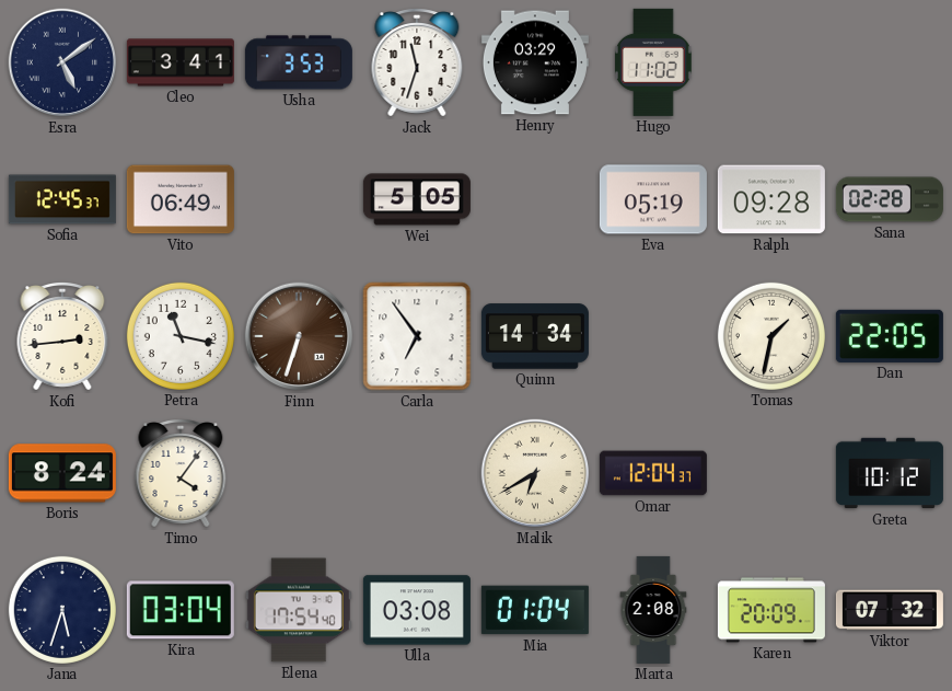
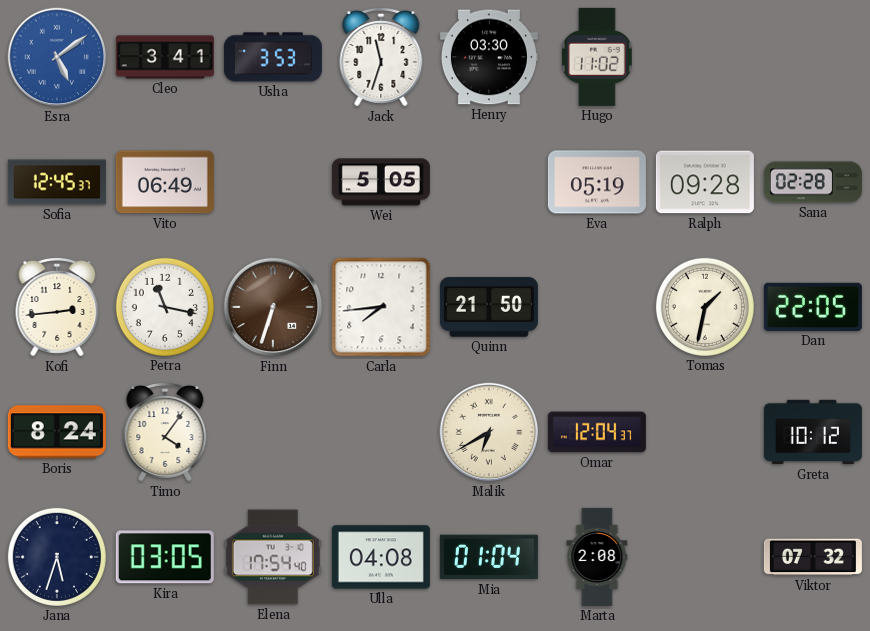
Esra dial: navy -> blue (57, 57)
Henry: 03:29 -> 03:30 (489, 57)
Carla: 6:54 -> 7:44 (381, 307)
Quinn: 14:34 -> 21:50 (489, 307)
Kira: 03:04 -> 03:05 (165, 557)
Ulla: 03:08 -> 04:08 (381, 557)
Karen: 20:09 -> none (771, 610)
